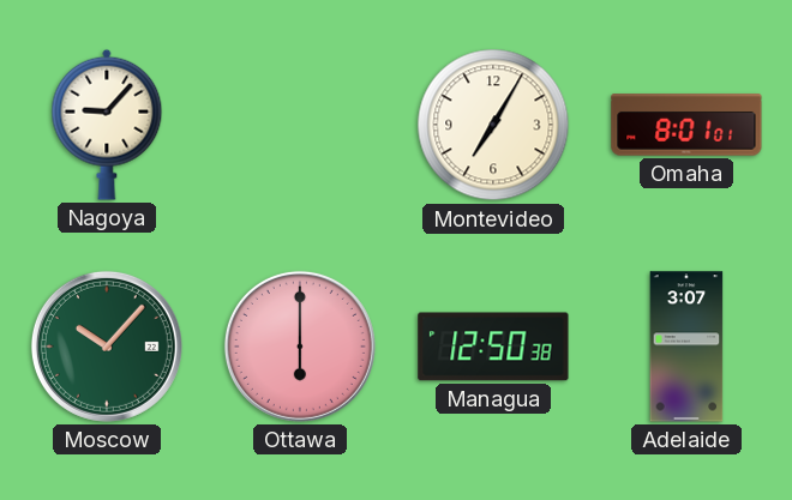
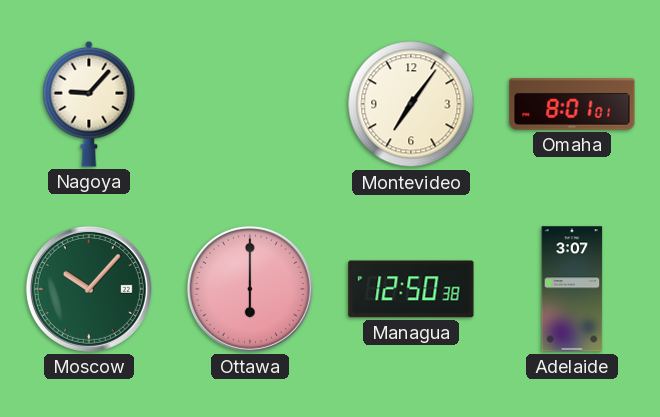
Montevideo: 7:05 -> 7:06 (411, 104)
